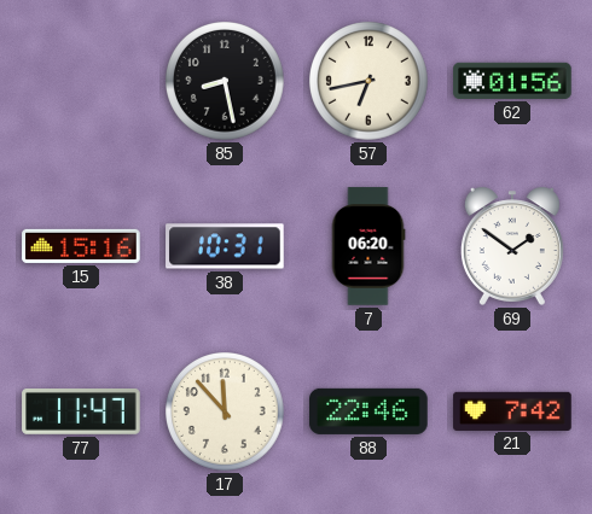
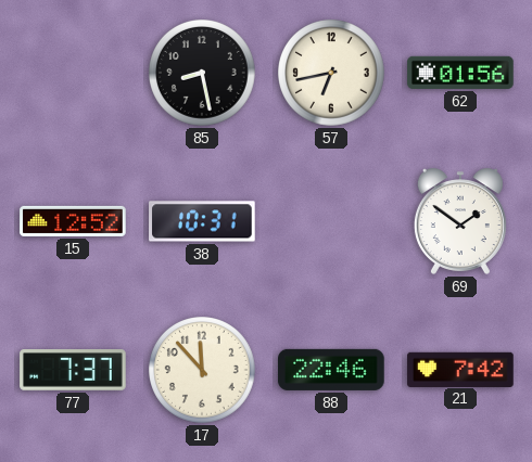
15: 15:16 -> 12:52 (73, 221)
7: 06:20 -> none (368, 246)
77: 11:47 -> 7:37 (73, 371)
